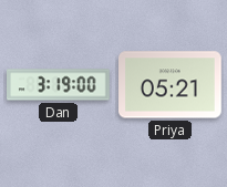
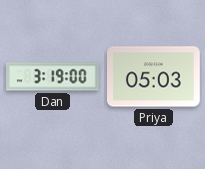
Priya: 05:21 -> 05:03 (154, 77)
